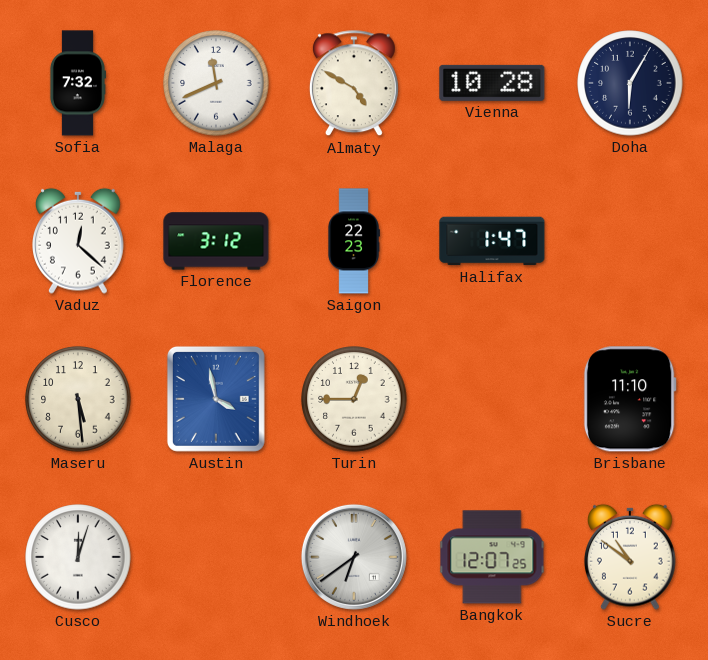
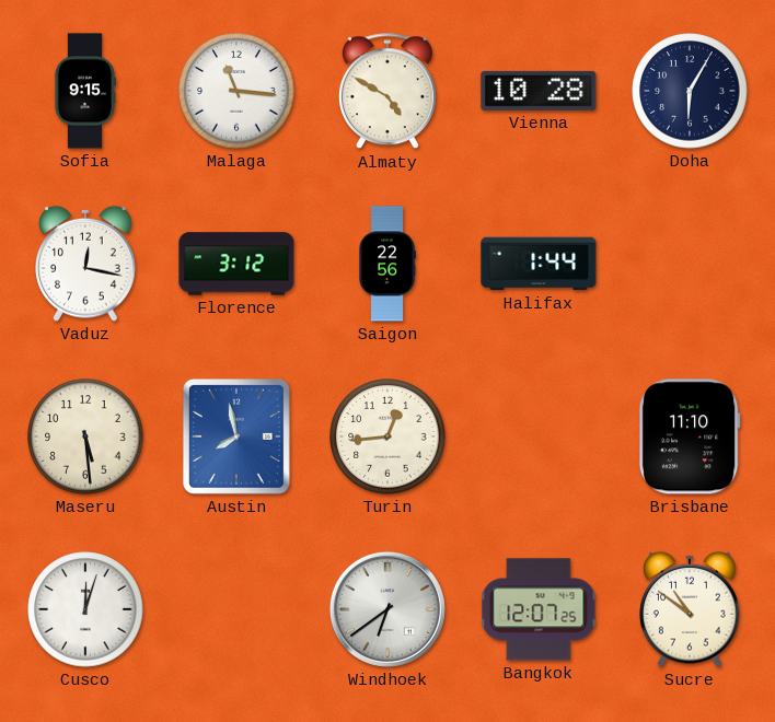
Sofia: 7:32 -> 9:15 (84, 91)
Malaga: 11:41 -> 11:16 (236, 91)
Vaduz: 12:22 -> 12:17 (86, 264)
Saigon: 22:23 -> 22:56 (387, 264)
Halifax: 1:47 -> 1:44 (539, 264)
Austin: 3:58 -> 7:58 (236, 436)
Turin: 12:45 -> 12:44 (387, 436)
